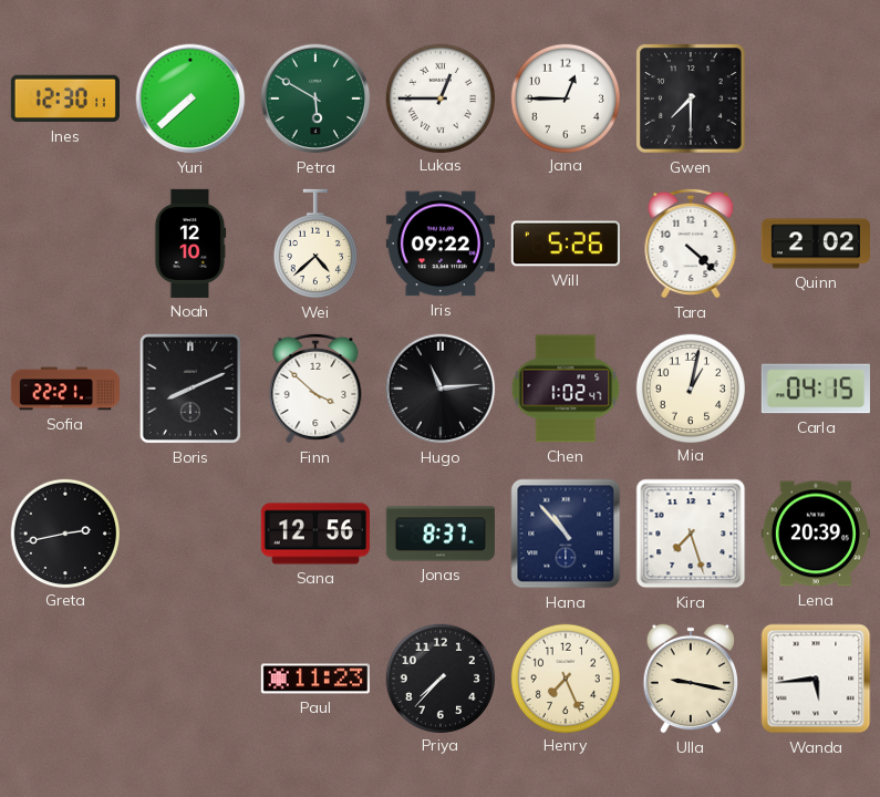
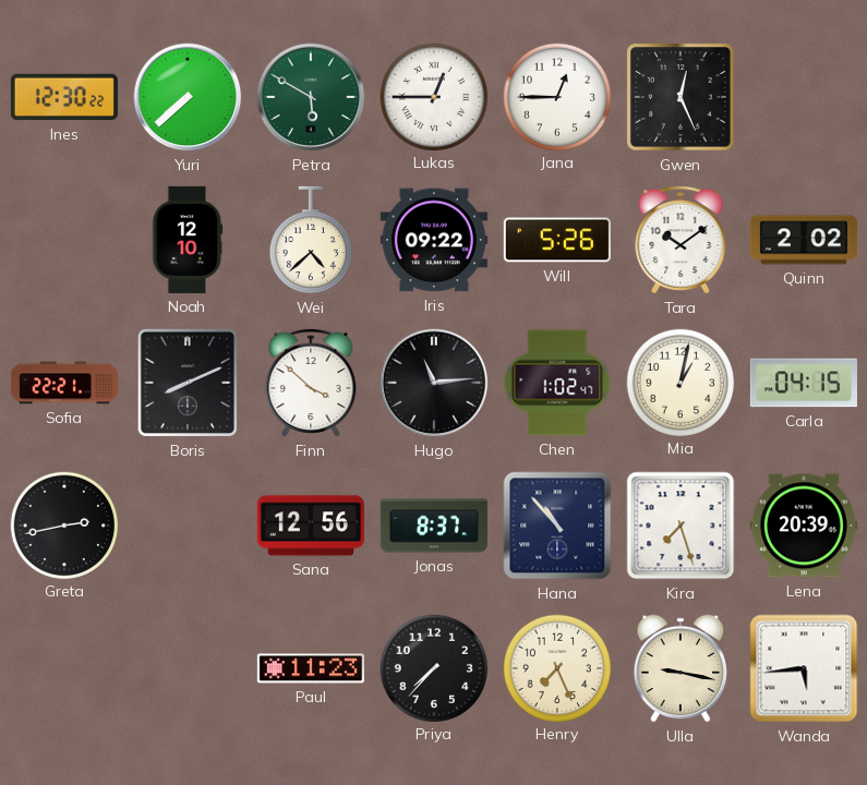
Ines: 12:30:11 -> 12:30:22 (64, 97)
Gwen: 7:30 -> 12:26 (681, 97)
Tara: 4:22 -> 10:09 (681, 240)
